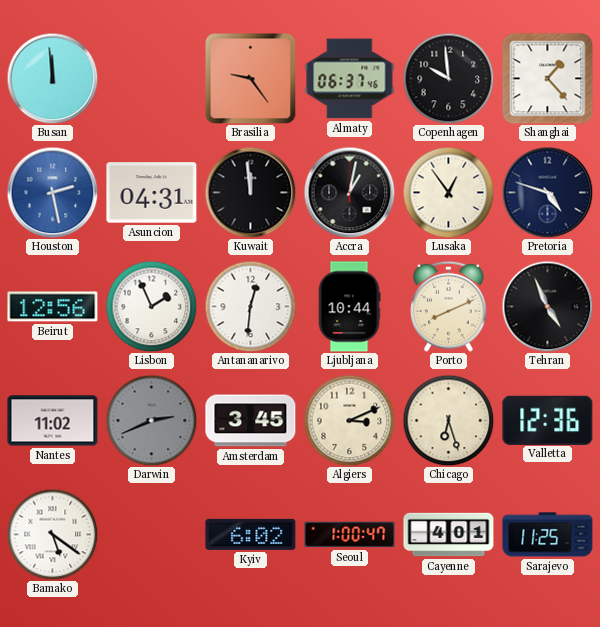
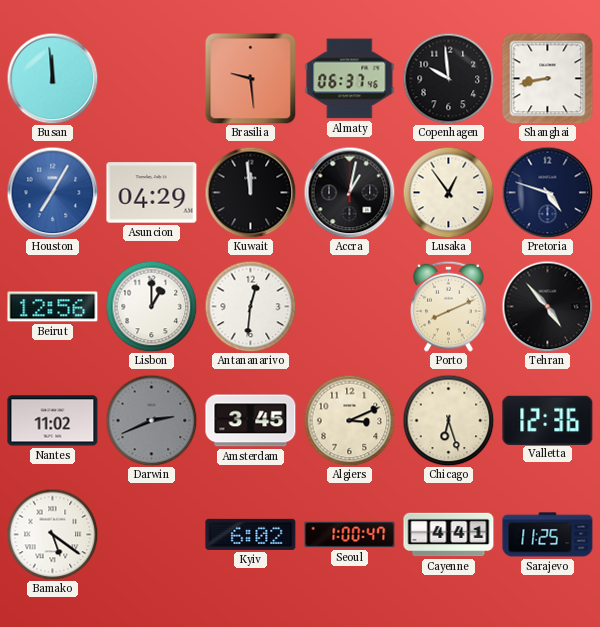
Brasilia: 9:24 -> 9:29 (250, 78)
Shanghai: 1:23 -> 8:43 (548, 79)
Houston: 2:28 -> 7:05 (52, 192)
Asuncion: 04:31 -> 04:29 (152, 193)
Lisbon: 1:56 -> 1:00 (151, 306)
Ljubljana: 10:44 -> none (349, 307)
Tehran: 4:56 -> 4:53 (547, 306)
Cayenne: 4:01 -> 4:41 (449, 535)
